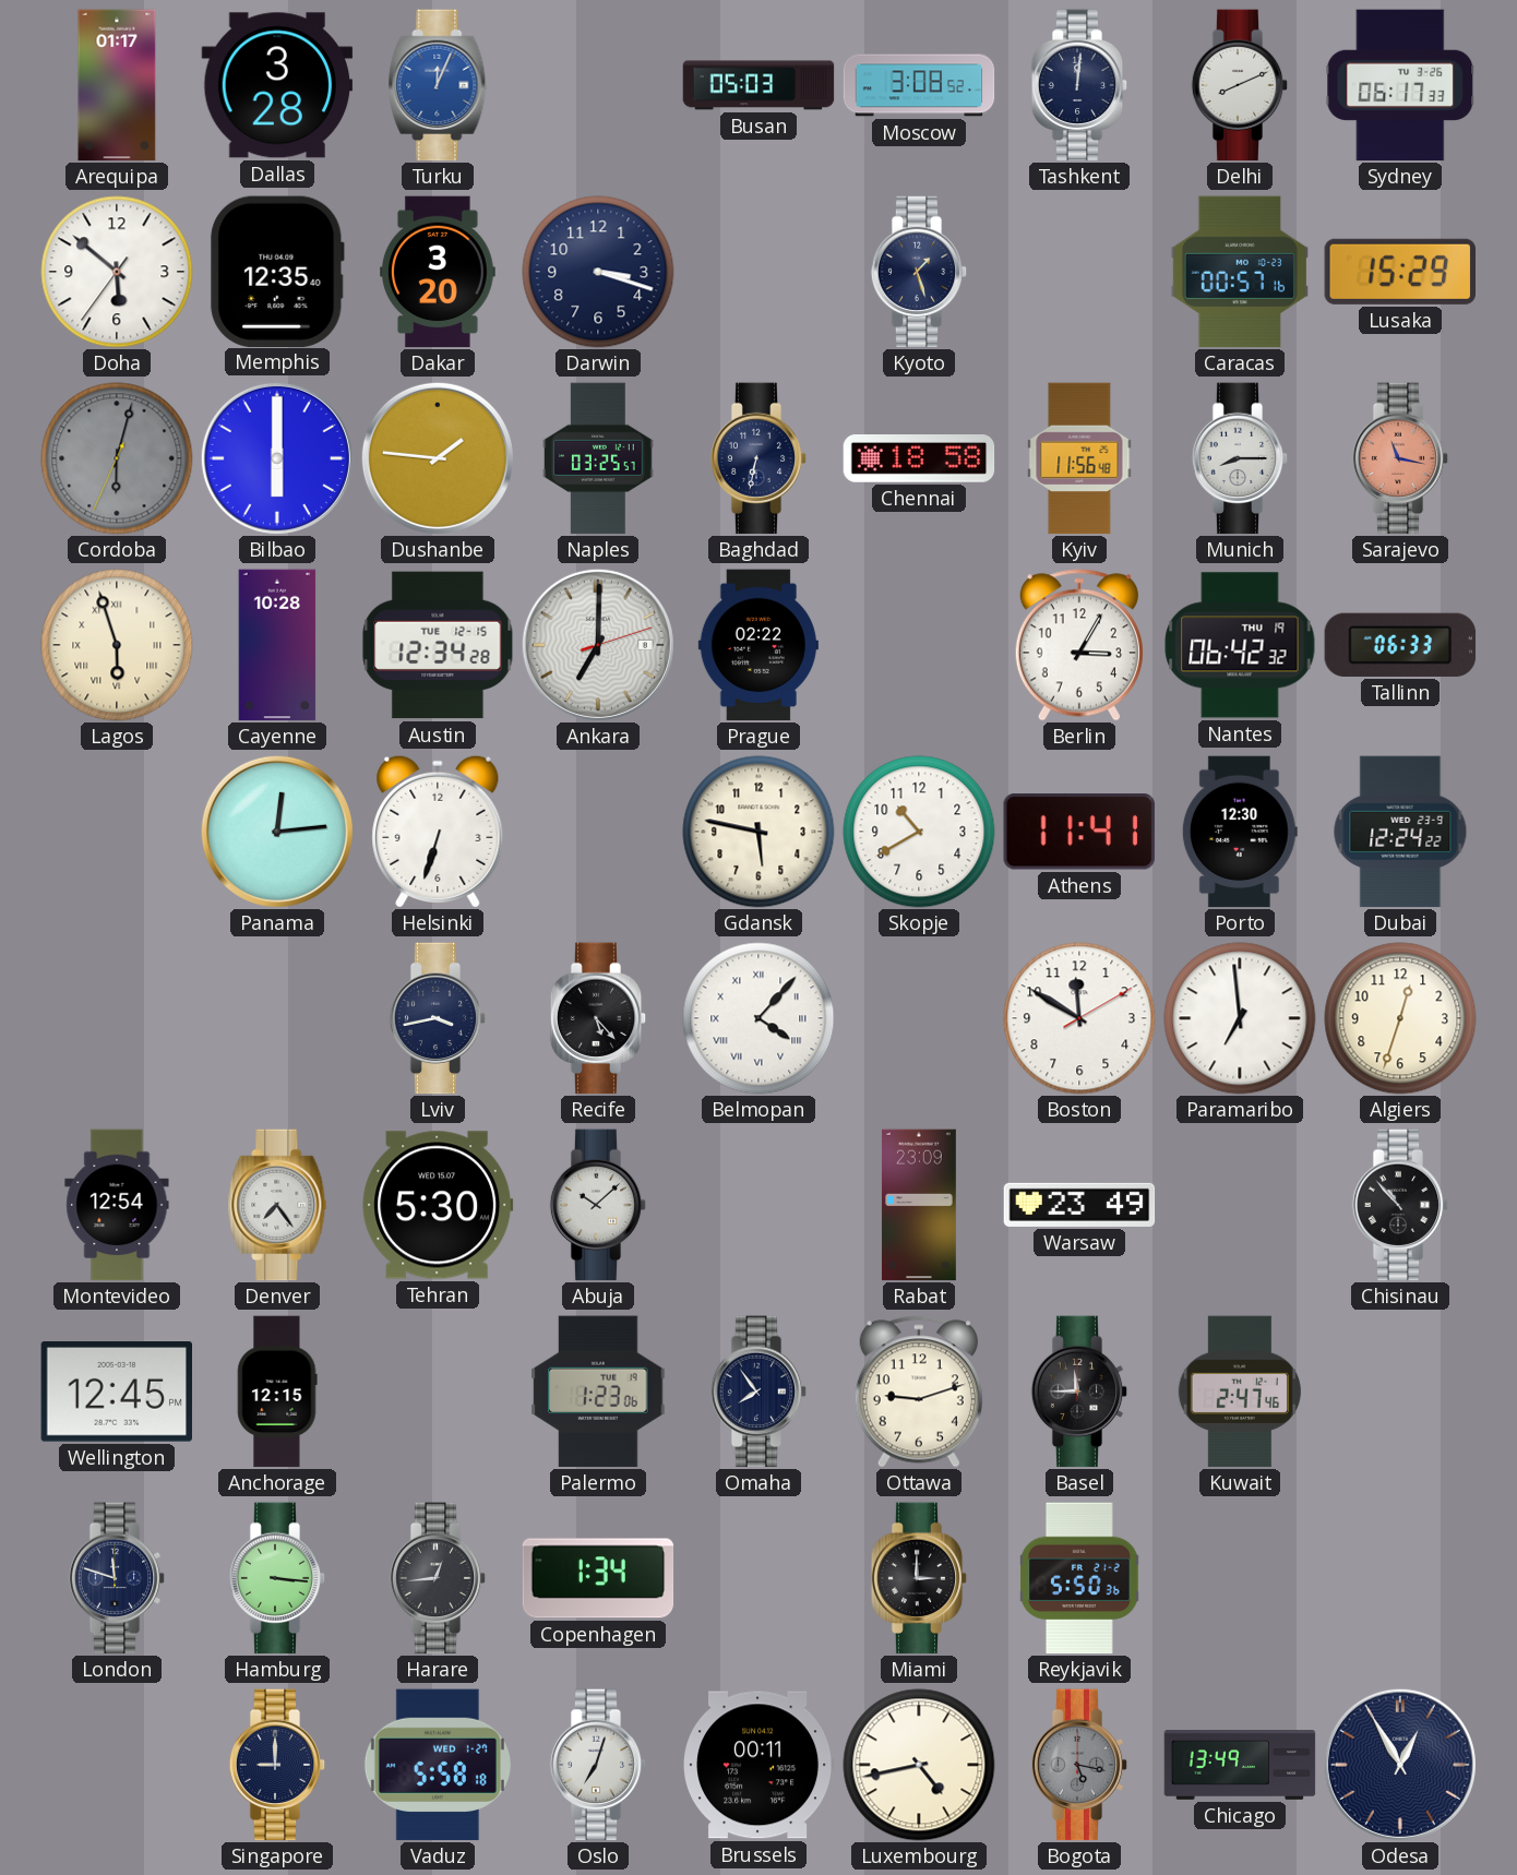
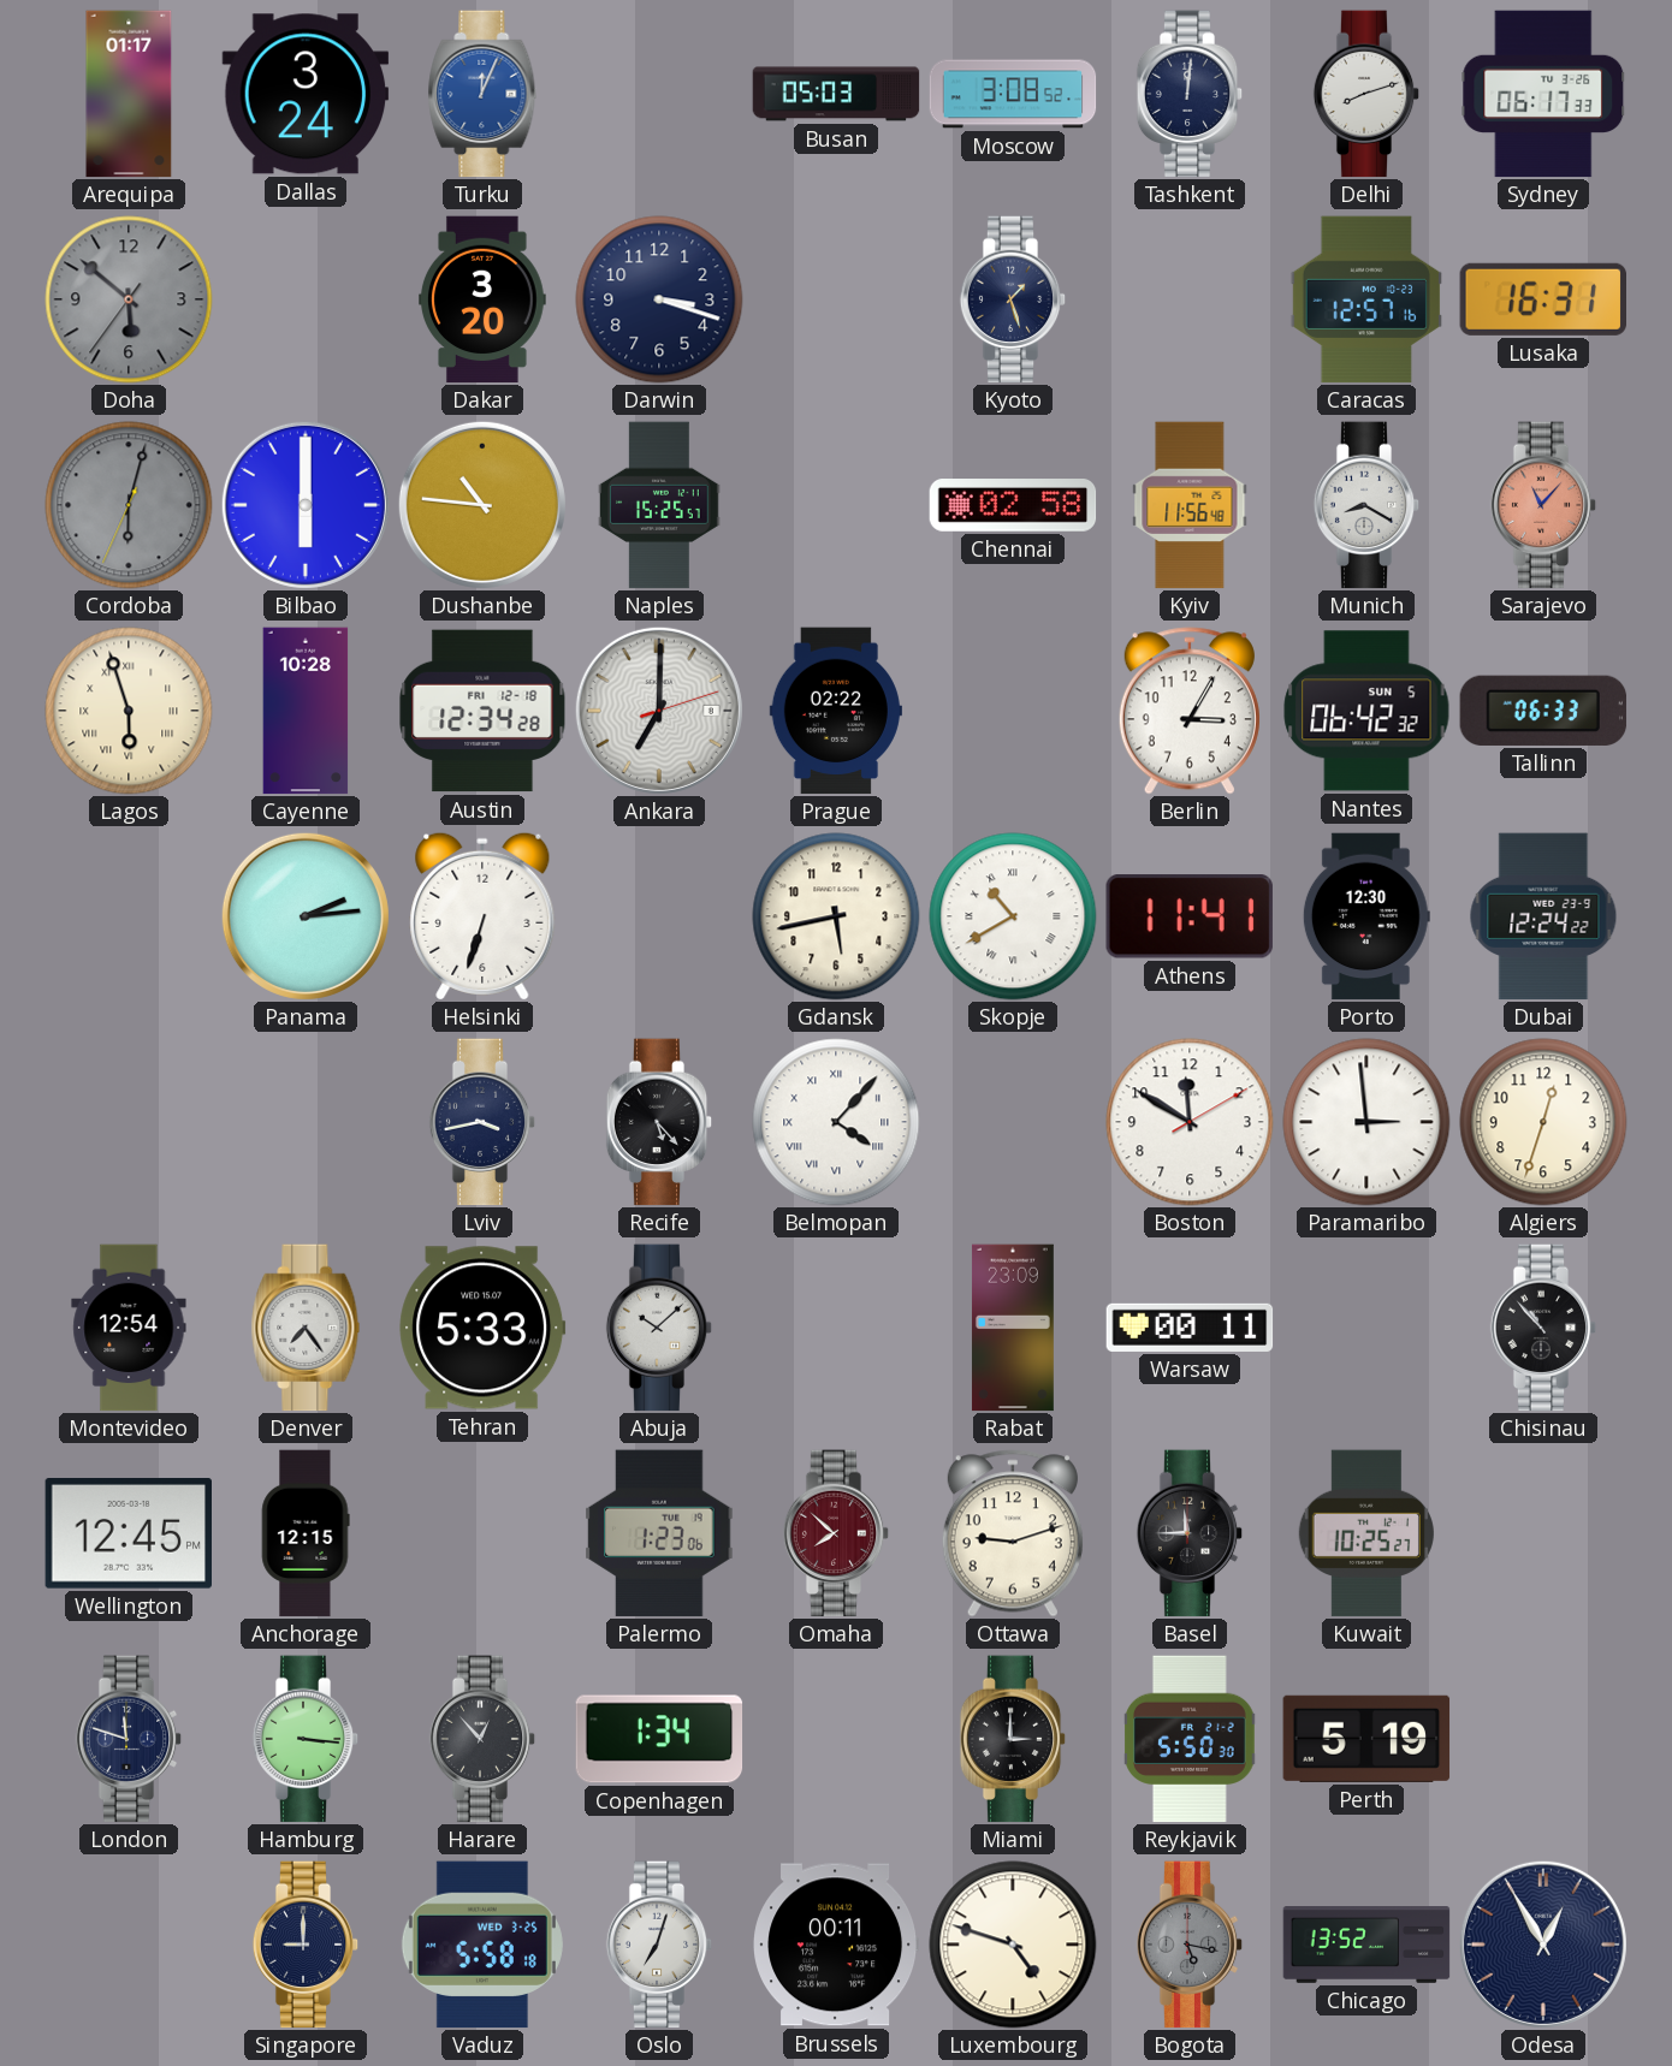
Dallas: 3:28 -> 3:24 (306, 94)
Delhi: 8:11 -> 8:12 (1366, 94)
Doha dial: white -> grey (129, 299)
Memphis: 12:35 -> none (277, 271)
Caracas: 00:57 -> 12:57 (1366, 299)
Lusaka: 15:29 -> 16:31 (1542, 299)
Dushanbe: 1:46 -> 10:46 (482, 505)
Naples: 03:25 -> 15:25 (659, 505)
Baghdad: 6:32 -> none (758, 458)
Chennai: 18:58 -> 02:58 (1013, 506)
Munich: 8:15 -> 8:20 (1366, 505)
Sarajevo: 11:17 -> 11:07 (1543, 505)
Austin date: TUE 12-15 -> FRI 12-18 (482, 711)
Nantes date: THU 19 -> SUN 5 (1366, 711)
Panama: 12:14 -> 2:14 (306, 916)
Gdansk: 5:47 -> 5:43 (836, 916)
Skopje numerals: Arabic -> Roman (1013, 916)
Paramaribo: 6:59 -> 2:59 (1366, 1122)
Tehran: 5:30 -> 5:33 (482, 1328)
Warsaw: 23:49 -> 00:11 (1190, 1328)
Omaha: 7:54 -> 7:52 (836, 1533)
Omaha dial: navy -> burgundy (836, 1533)
Kuwait: 2:47 -> 10:25 (1366, 1533)
Harare: 12:44 -> 12:53 (482, 1739)
Reykjavik: 5:50:36 -> 5:50:30 (1191, 1739)
Perth: none -> 5:19 (1366, 1739)
Vaduz date: WED 1-27 -> WED 3-25 (482, 1945)
Luxembourg: 4:43 -> 4:48 (1013, 1945)
Chicago: 13:49 -> 13:52 (1366, 1945)
